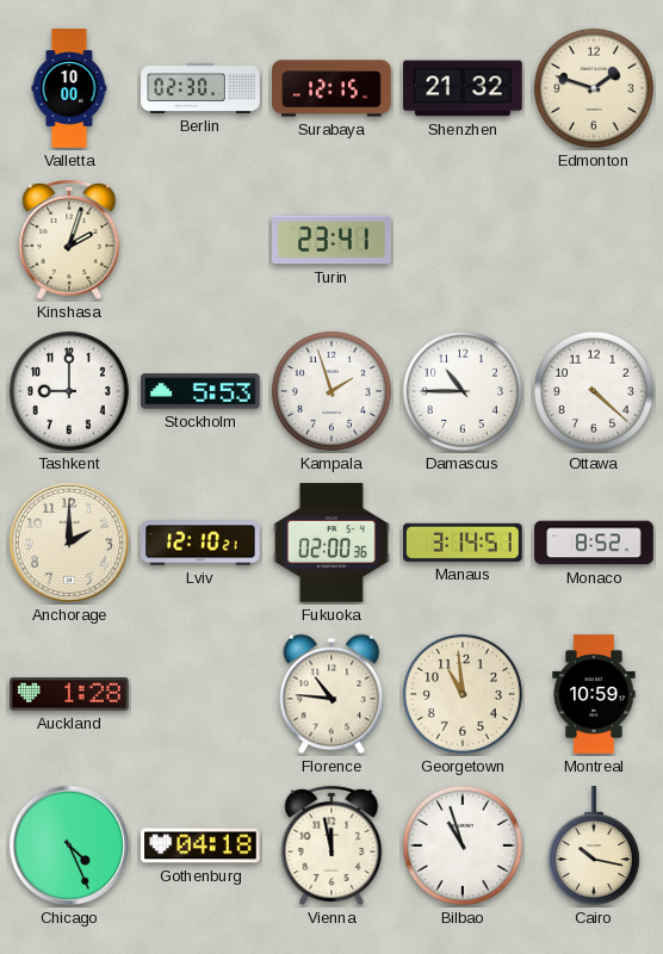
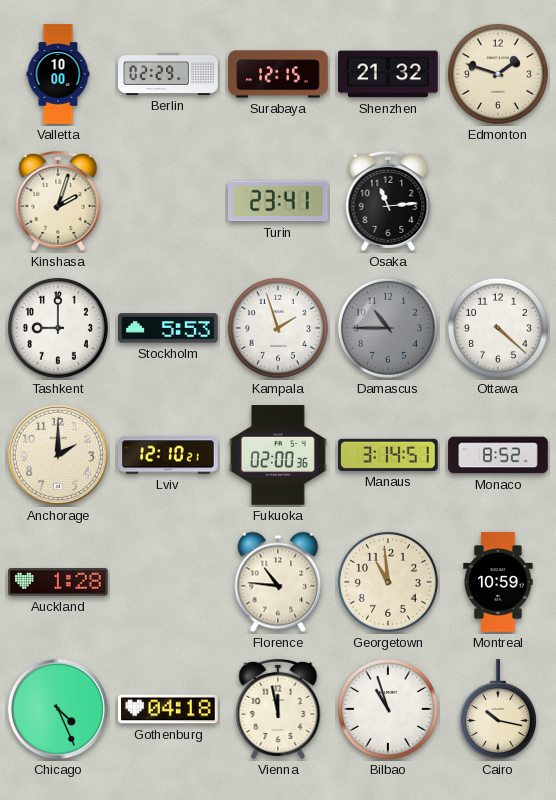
Berlin: 02:30 -> 02:29 (168, 74)
Osaka: none -> 11:14 (388, 201)
Damascus dial: white -> grey (388, 328)
